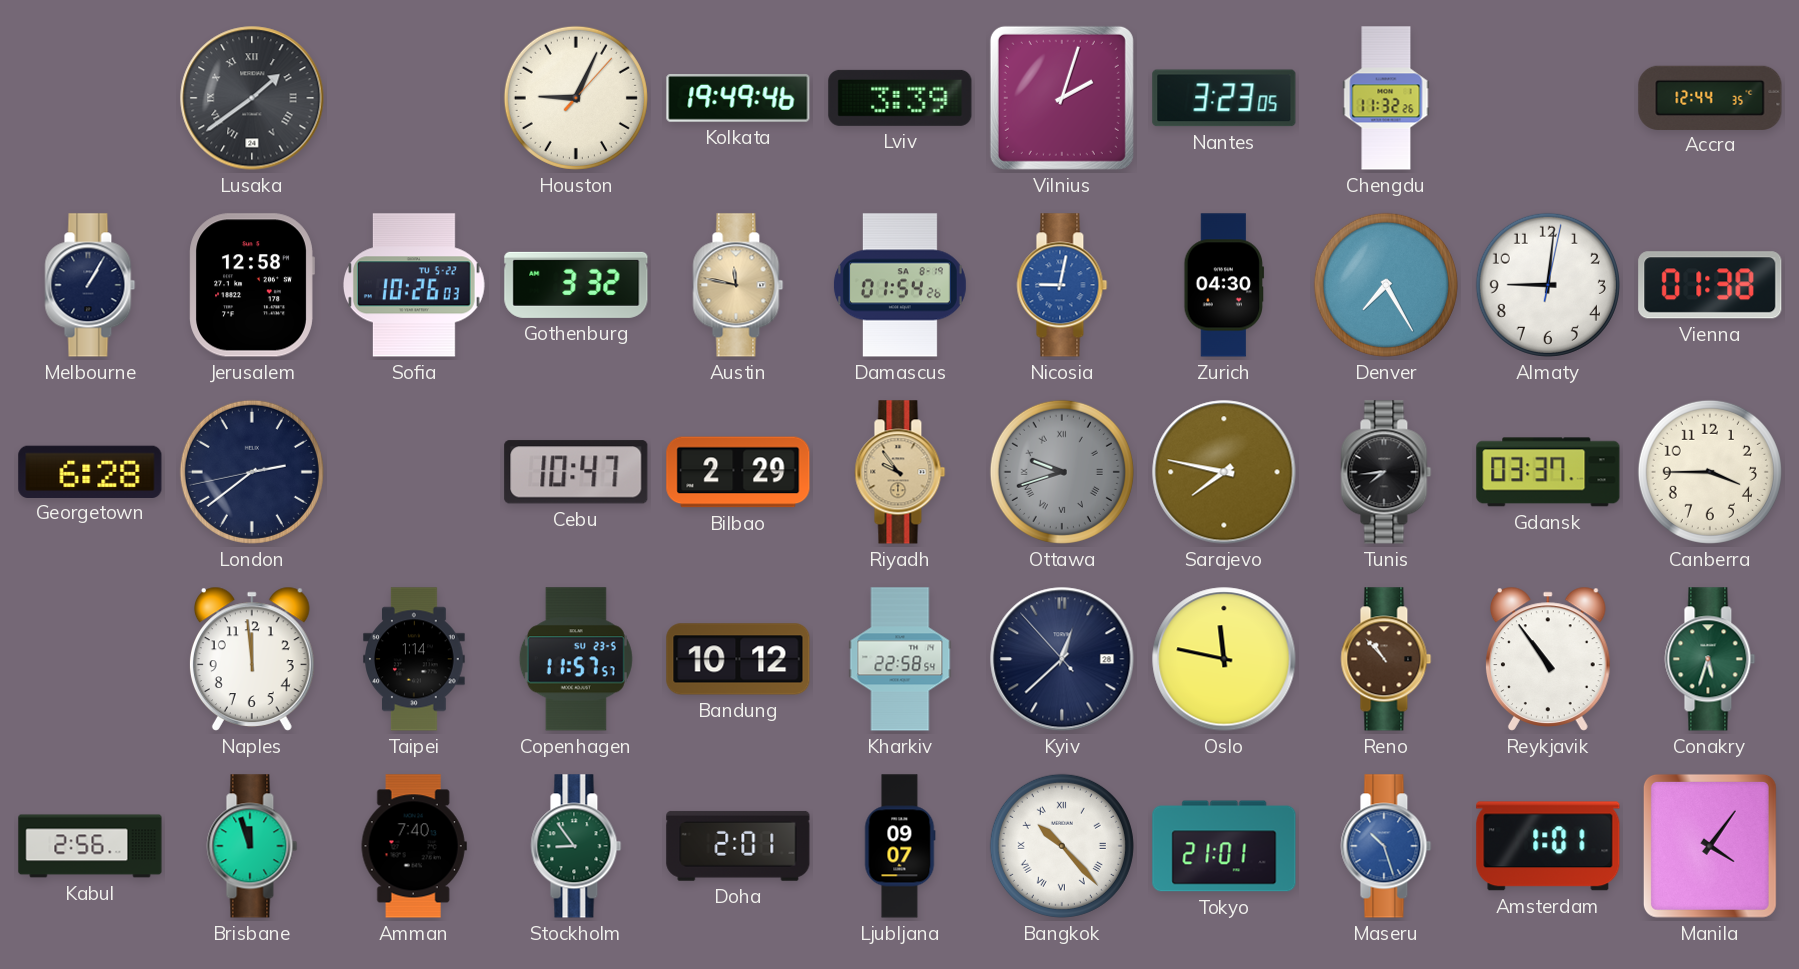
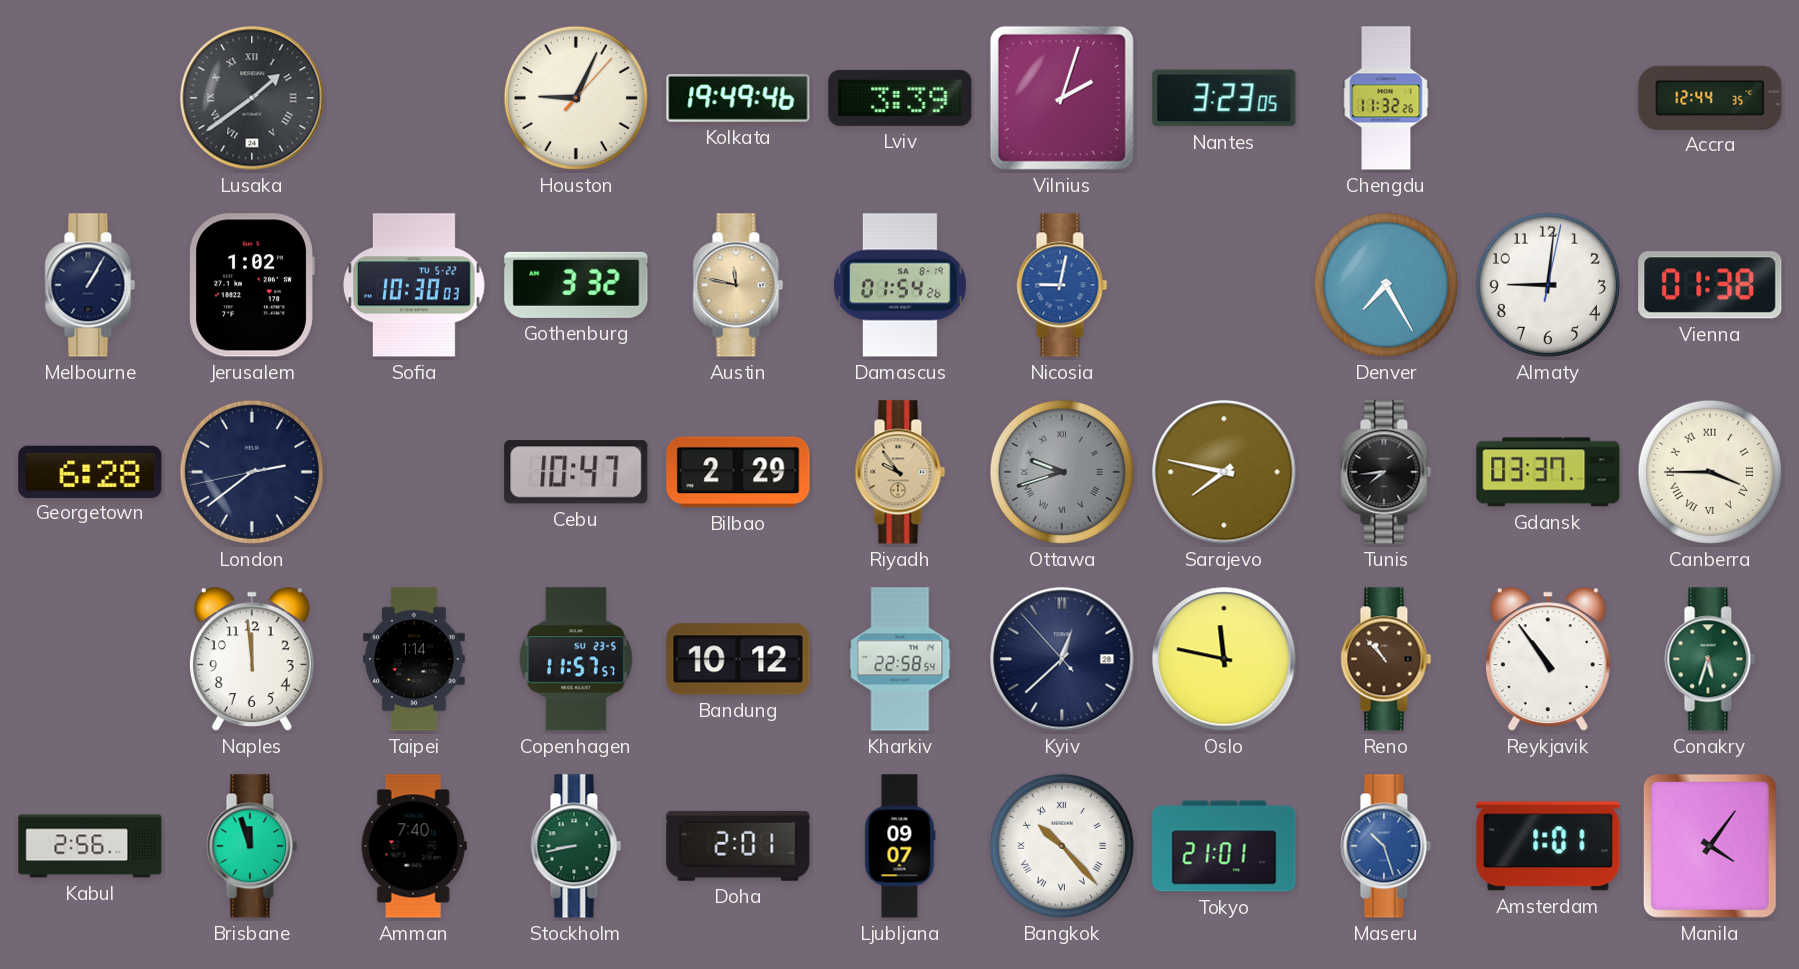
Jerusalem: 12:58 -> 1:02 (252, 285)
Sofia: 10:26 -> 10:30 (414, 285)
Zurich: 04:30 -> none (1224, 285)
Canberra numerals: Arabic -> Roman (1710, 472)
Stockholm: 8:54 -> 8:43 (576, 846)
